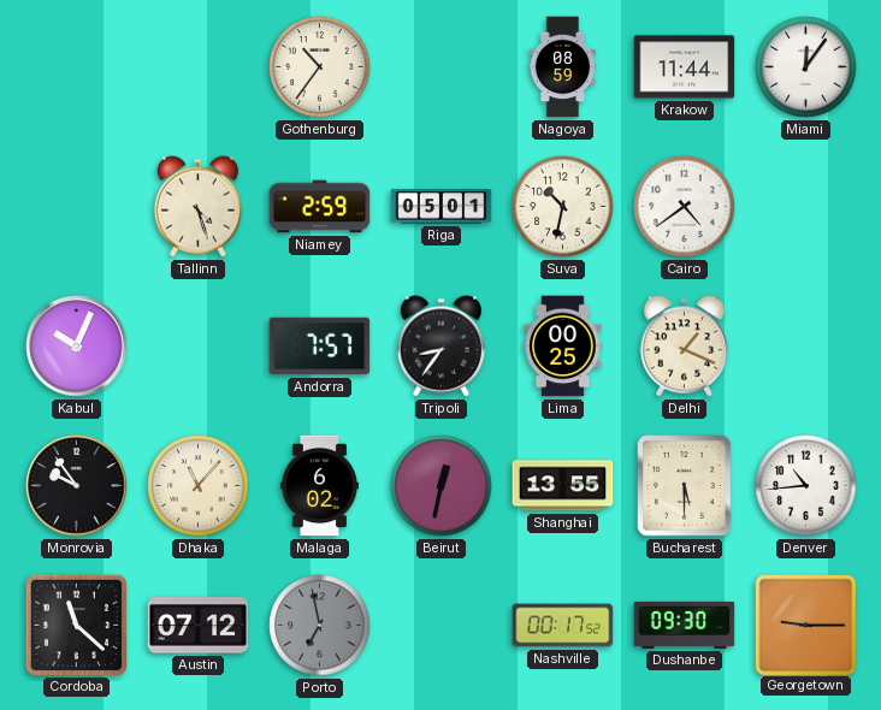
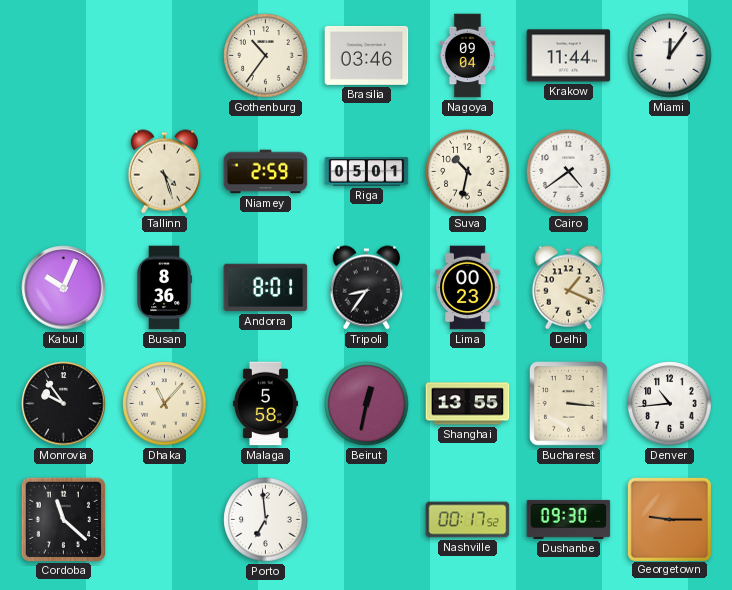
Brasilia: none -> 03:46 (367, 55)
Nagoya: 08:59 -> 09:04 (468, 56)
Busan: none -> 8:36 (164, 288)
Andorra: 7:57 -> 8:01 (266, 288)
Lima: 00:25 -> 00:23 (468, 288)
Malaga: 6:02 -> 5:58 (265, 404)
Bucharest: 5:30 -> 3:16 (569, 404)
Austin: 07:12 -> none (199, 626)
Porto: 6:58 -> 6:59 (266, 520)
Porto dial: grey -> white (266, 520)
